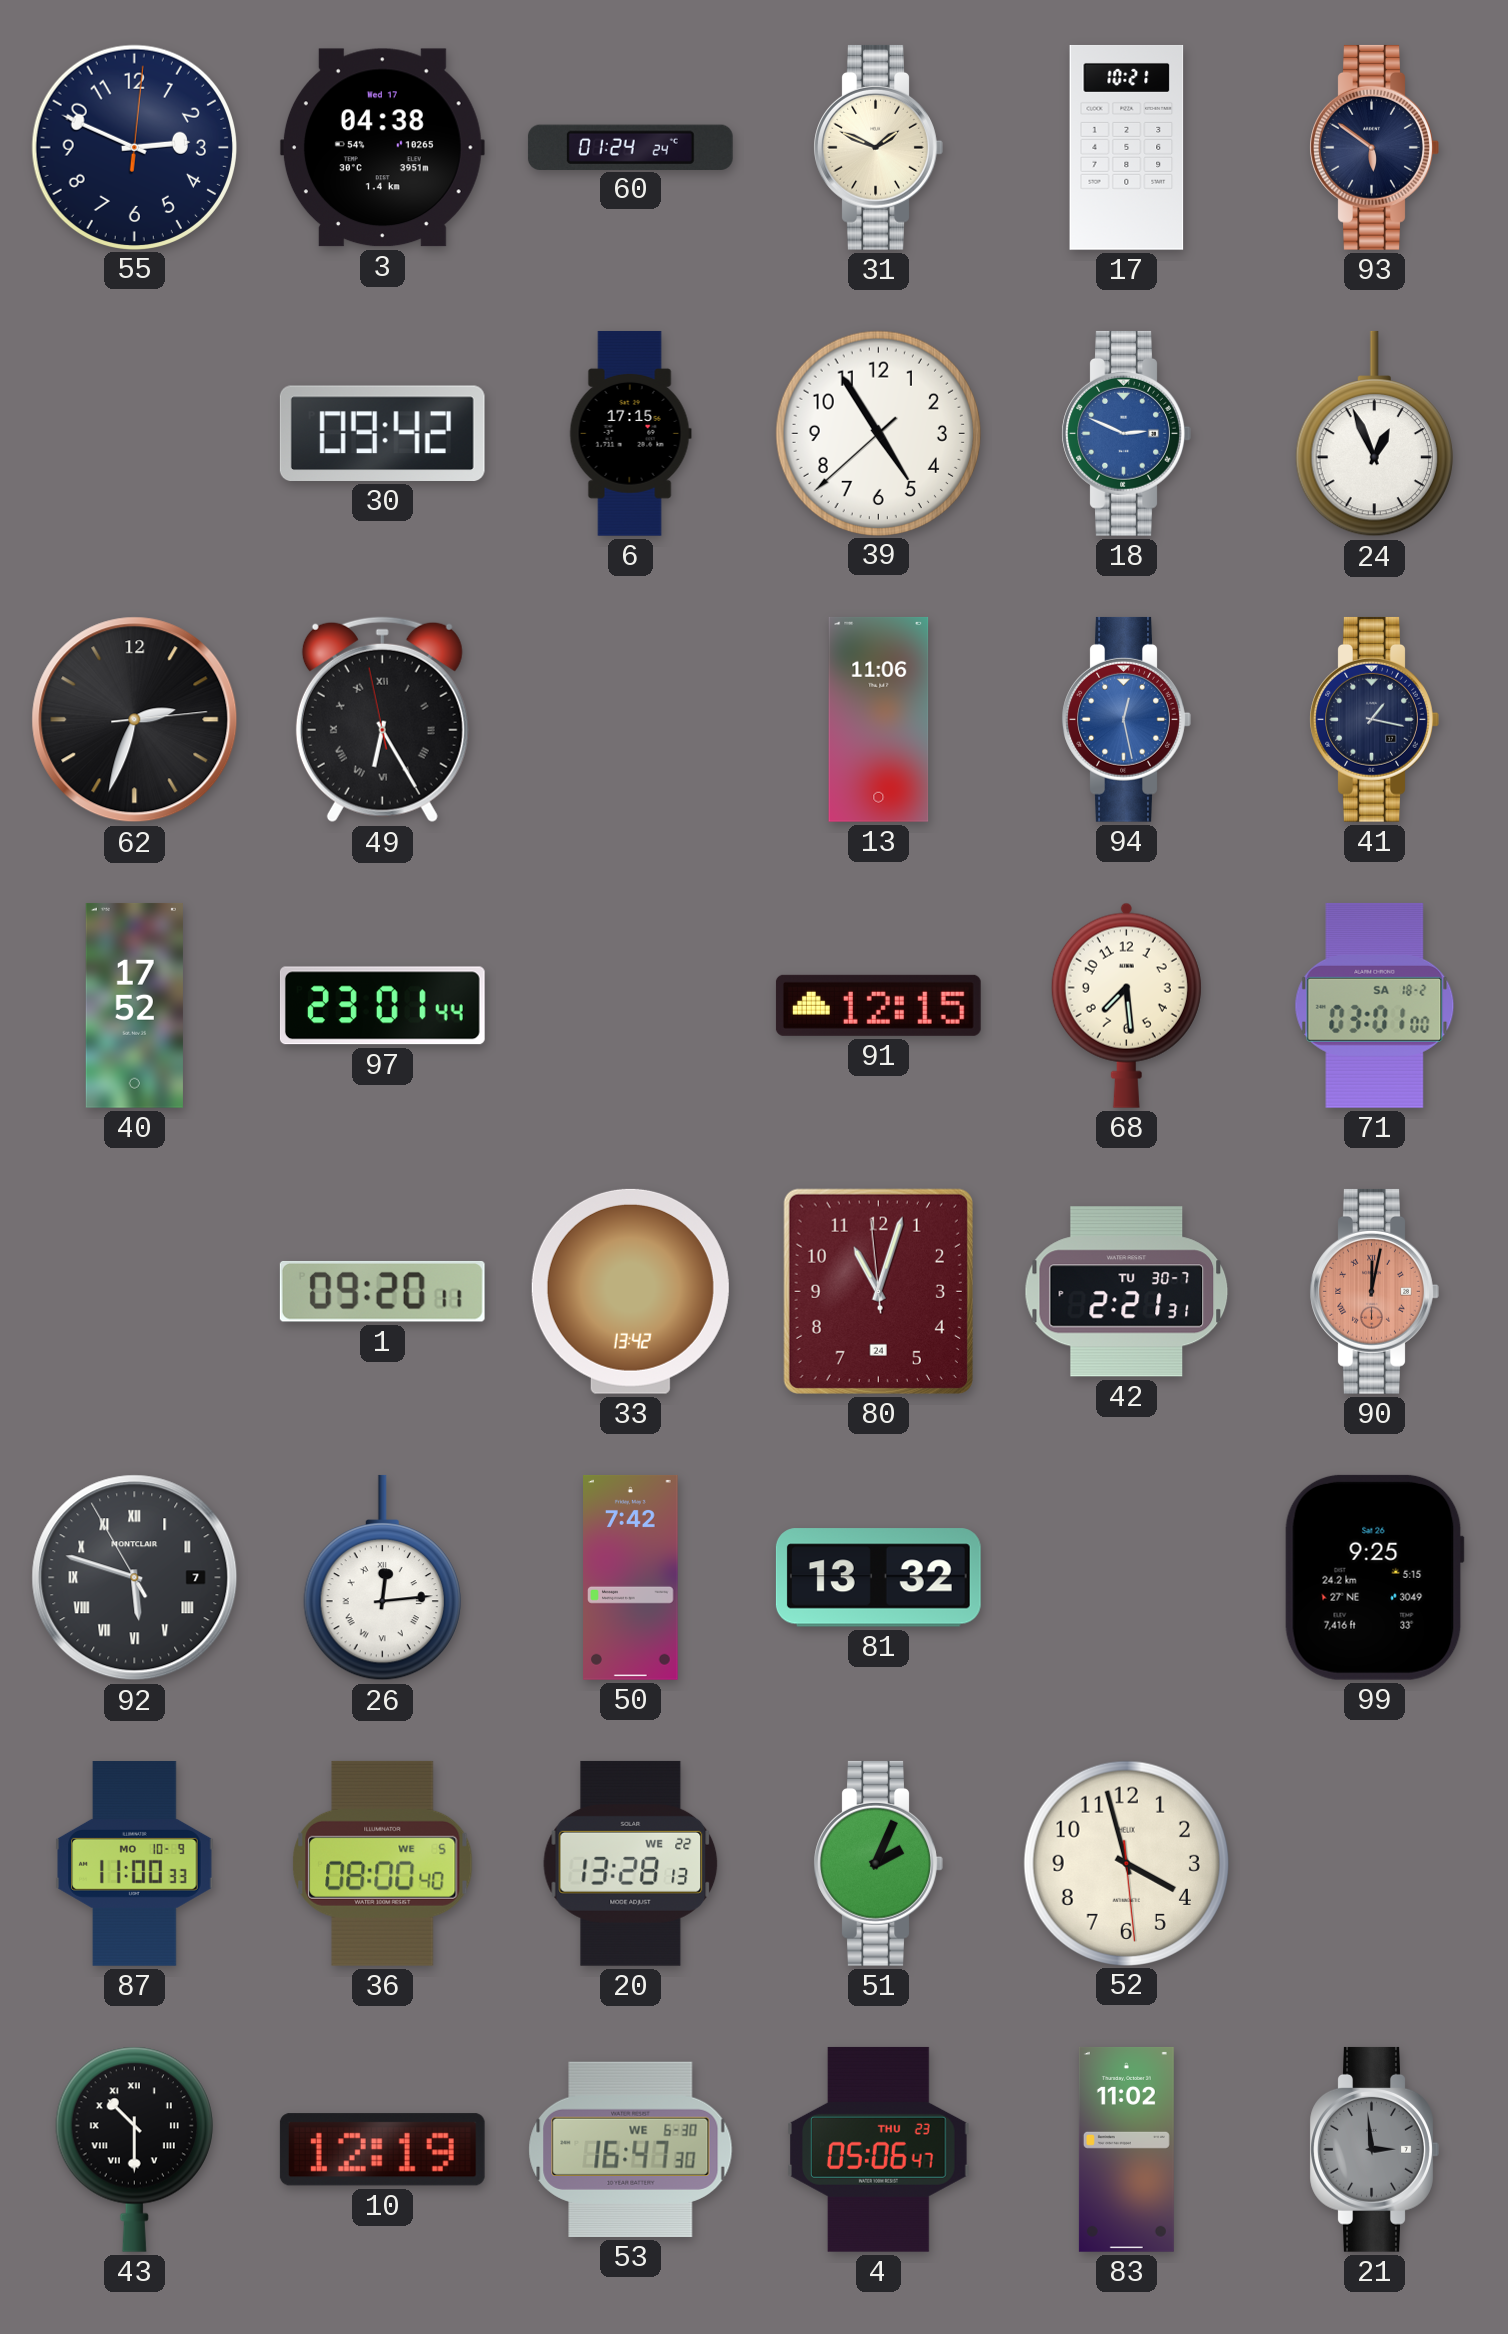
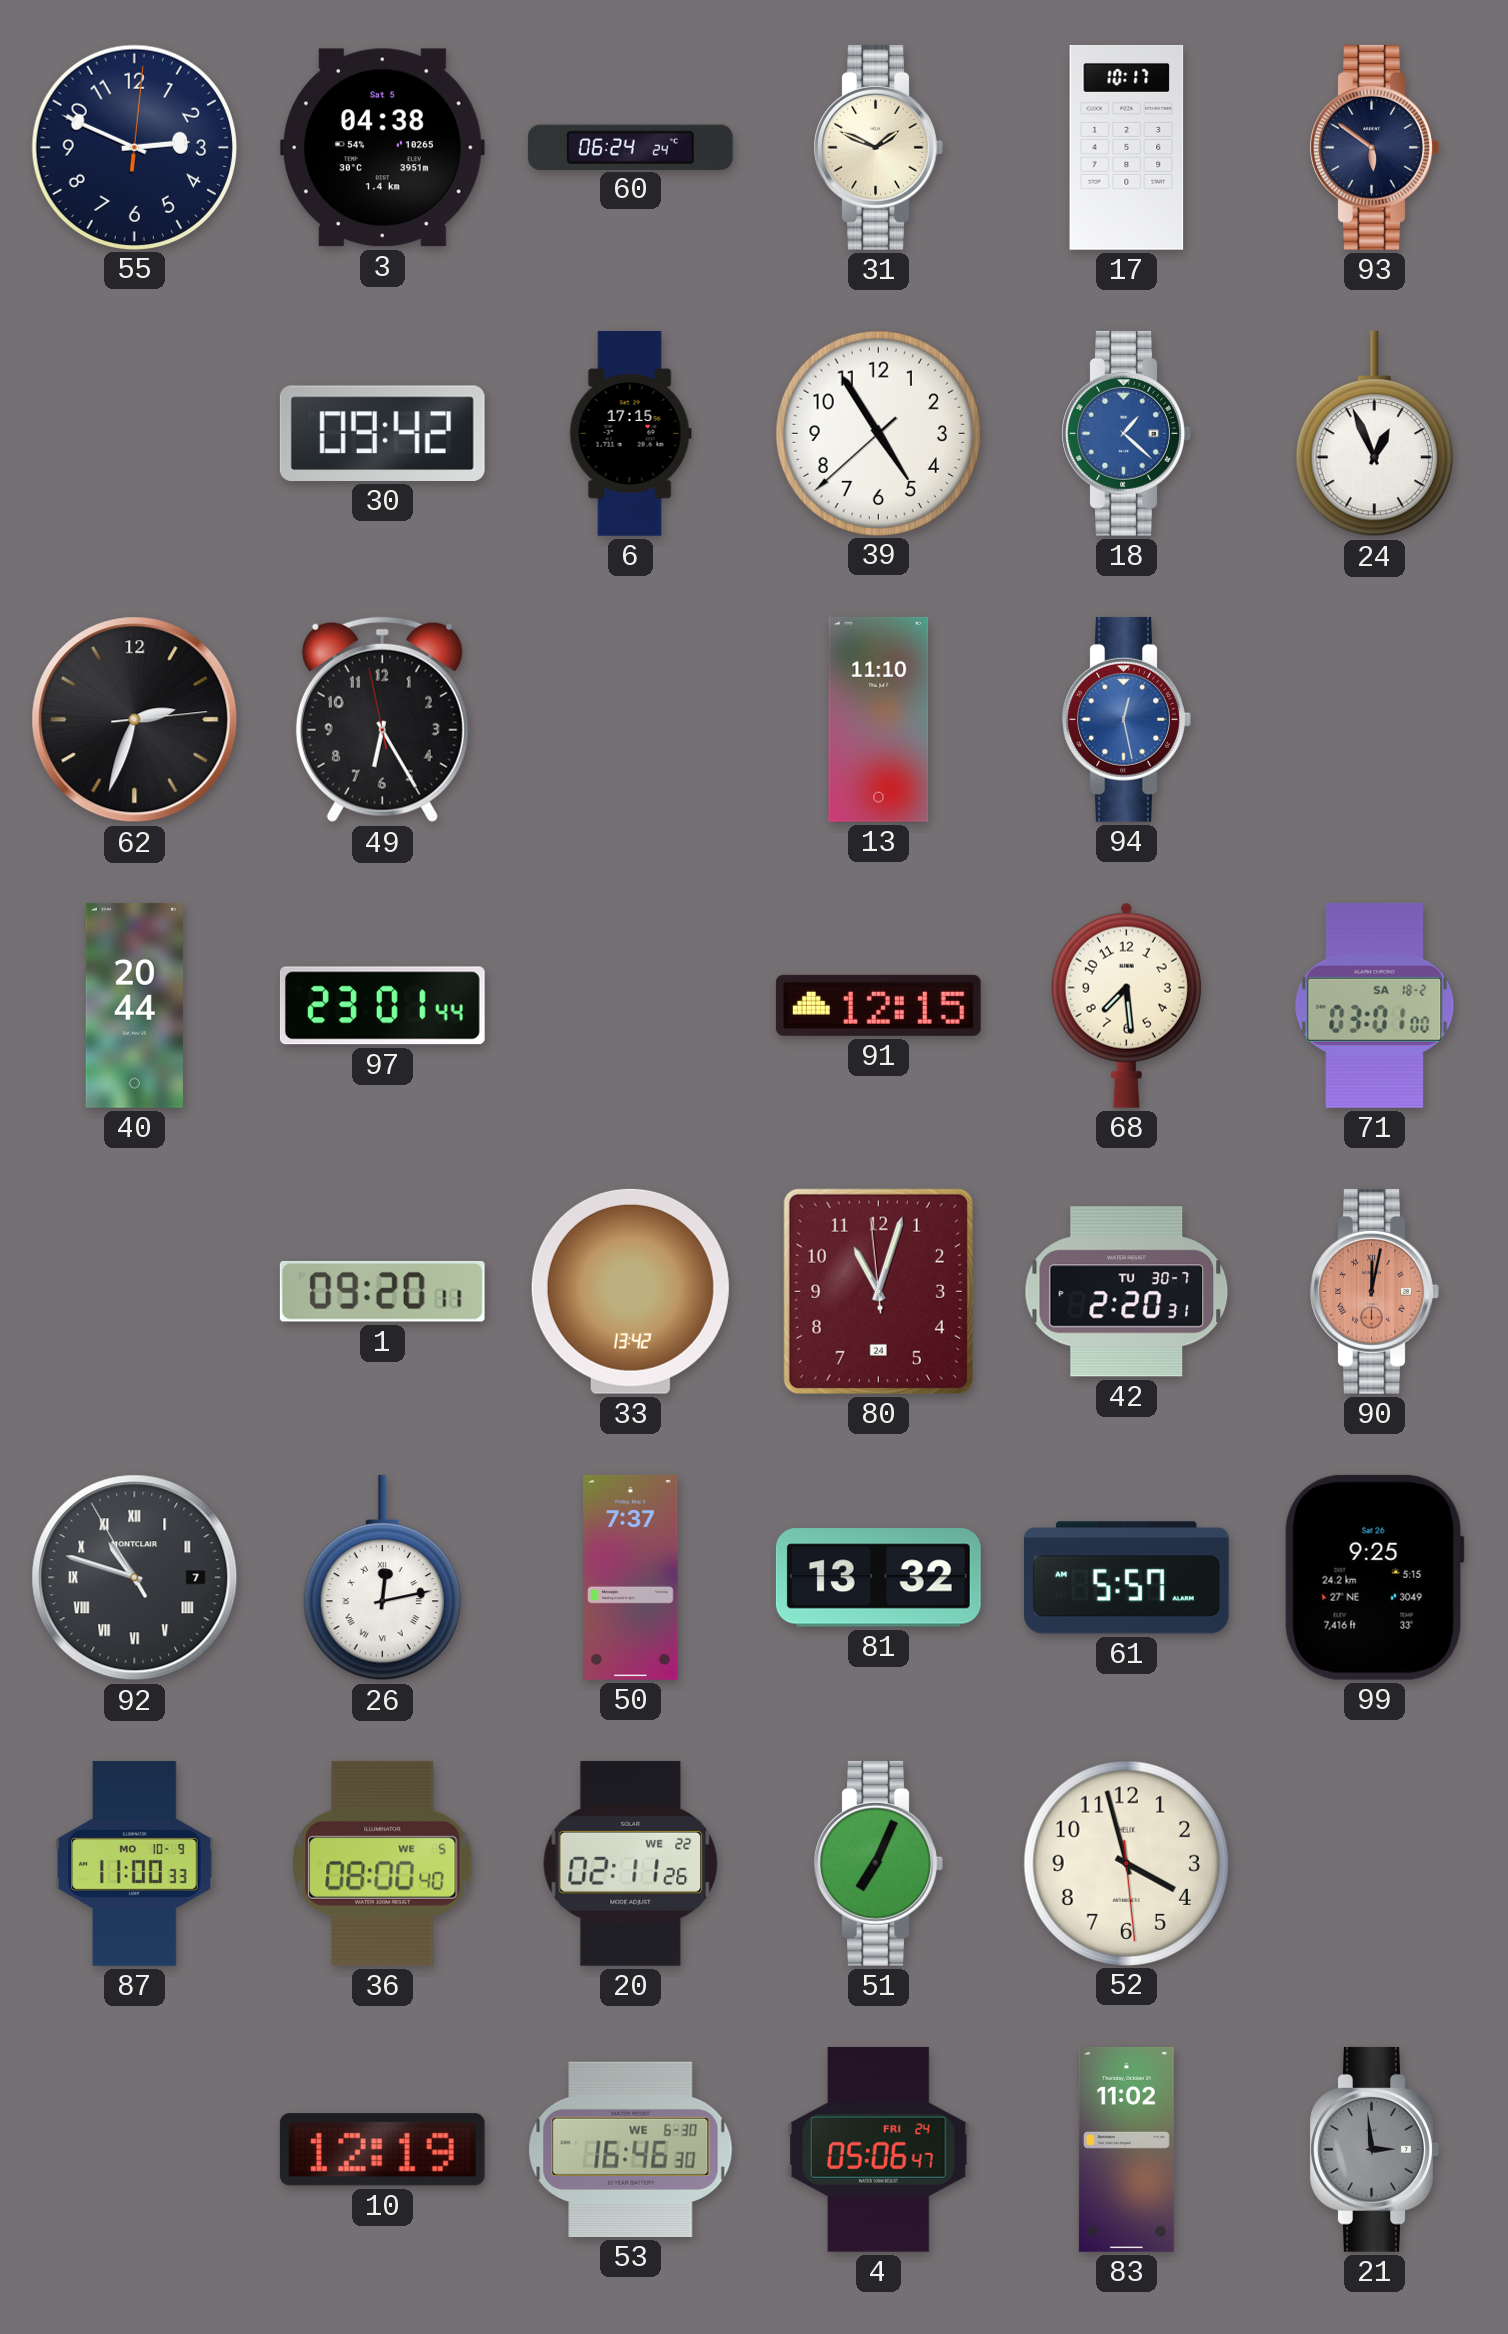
3 date: Wed 17 -> Sat 5 (382, 148)
60: 01:24 -> 06:24 (630, 147)
17: 10:21 -> 10:17 (1127, 147)
18: 2:49 -> 1:22 (1126, 433)
49 numerals: Roman -> Arabic (382, 720)
13: 11:06 -> 11:10 (879, 719)
41: 1:17 -> none (1374, 719)
40: 17:52 -> 20:44 (134, 1005)
42: 2:21 -> 2:20 (1127, 1292)
92: 5:47 -> 10:47 (135, 1578)
26: 12:14 -> 12:13 (382, 1578)
50: 7:42 -> 7:37 (631, 1577)
61: none -> 5:57 (1126, 1578)
20: 13:28 -> 02:11 (631, 1863)
51: 2:04 -> 7:04 (878, 1863)
43: 10:30 -> none (134, 2149)
53: 16:47 -> 16:46 (631, 2149)
4 date: THU 23 -> FRI 24 (879, 2149)
